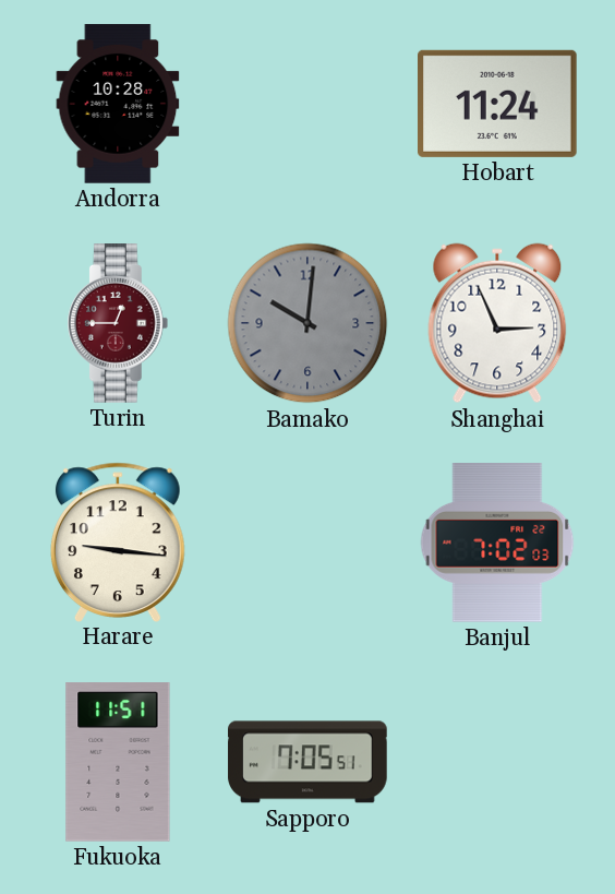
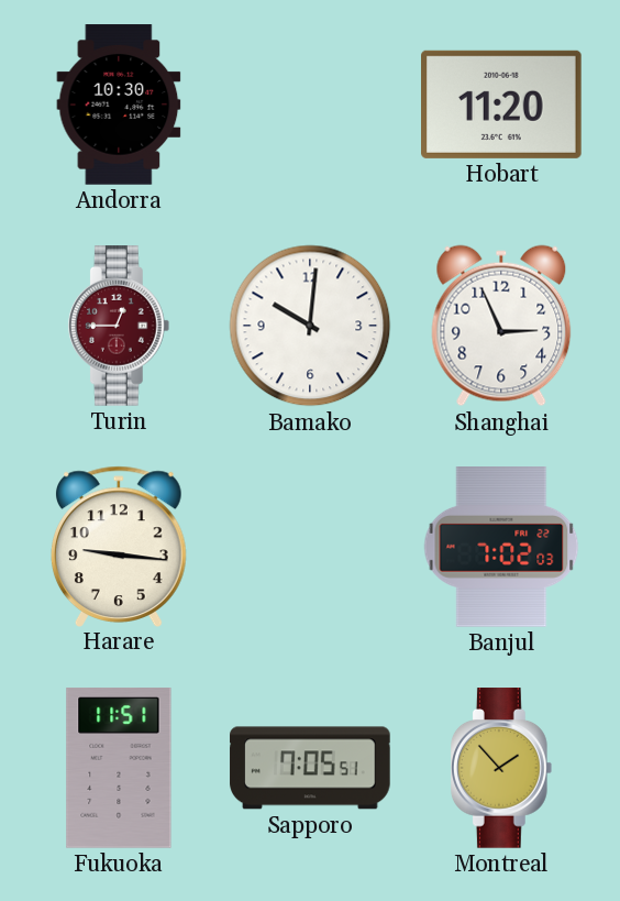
Andorra: 10:28 -> 10:30 (119, 105)
Hobart: 11:24 -> 11:20 (502, 105)
Bamako dial: grey -> white (310, 326)
Montreal: none -> 1:53 (501, 768)
